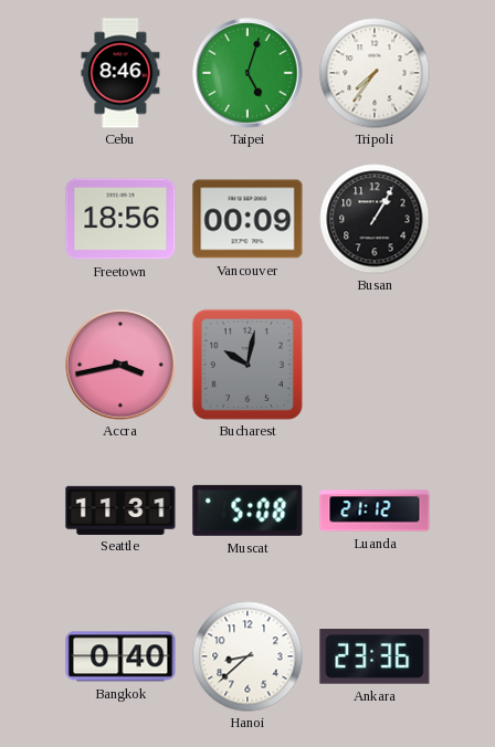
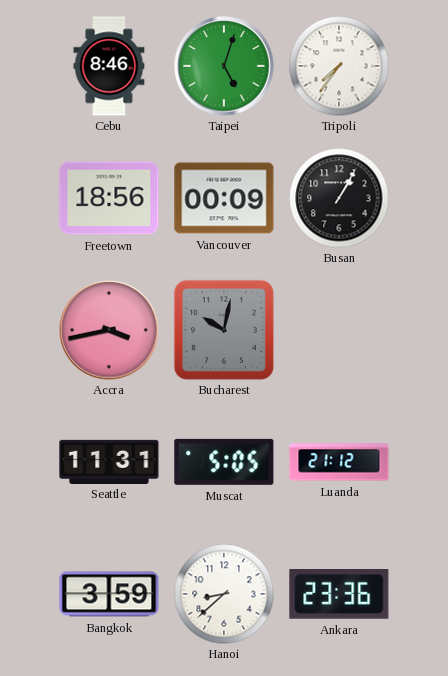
Muscat: 5:08 -> 5:05 (224, 462)
Bangkok: 0:40 -> 3:59 (109, 594)
